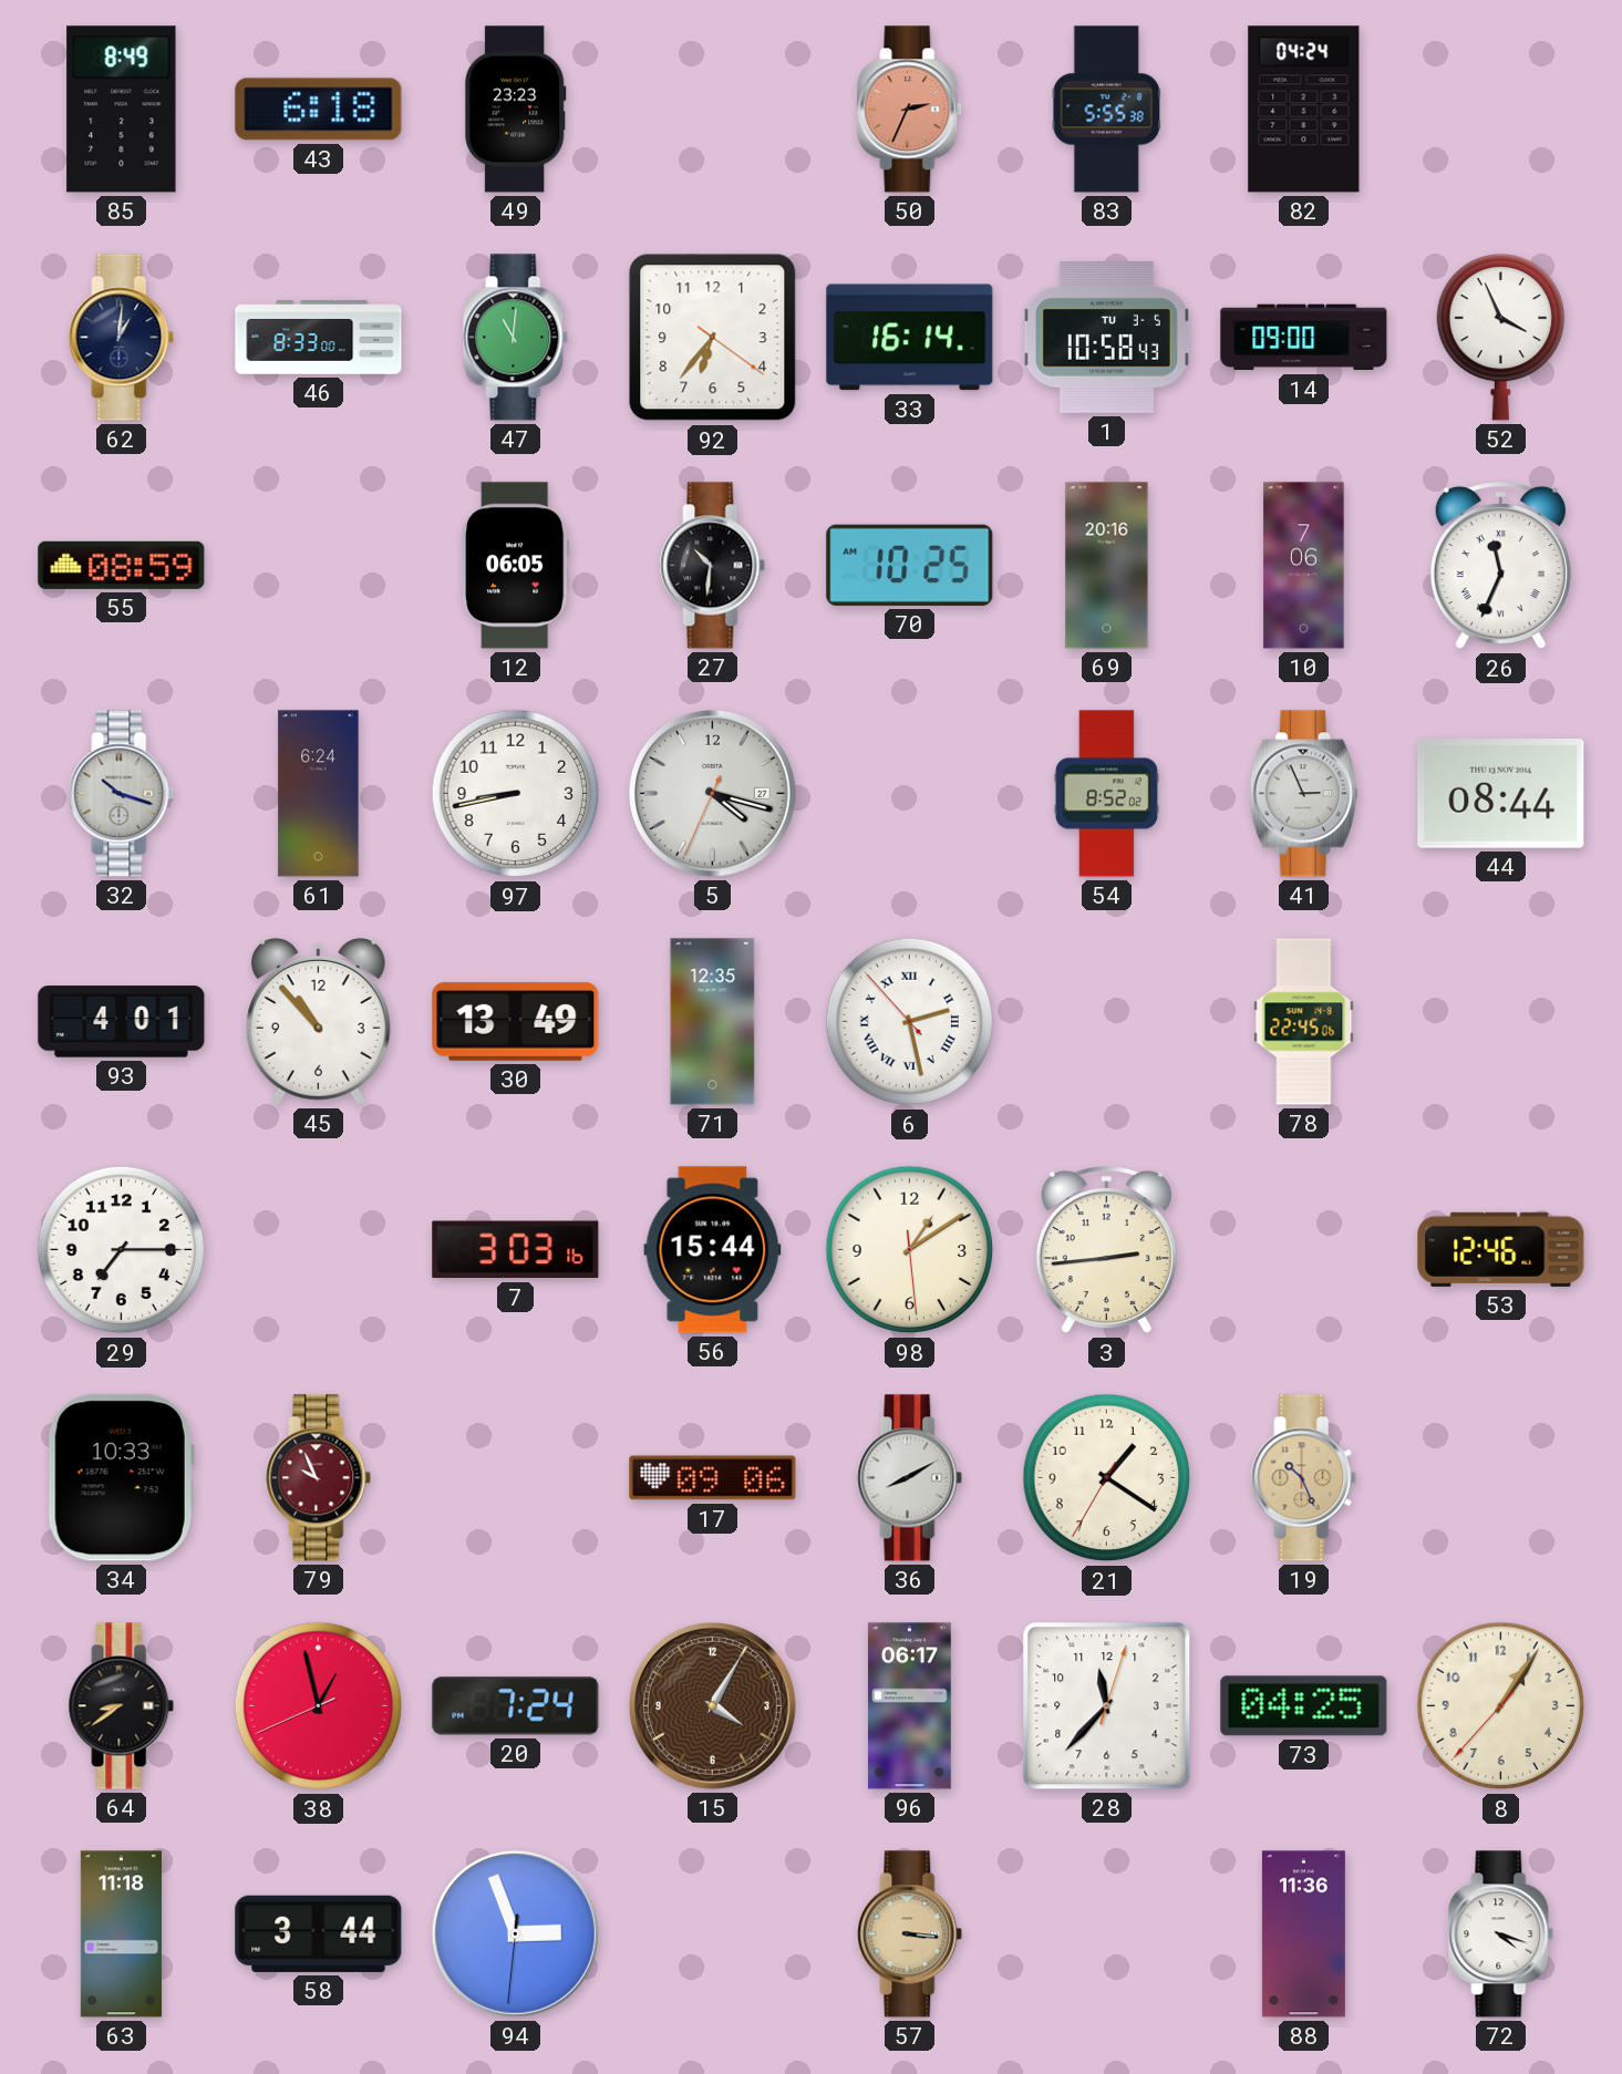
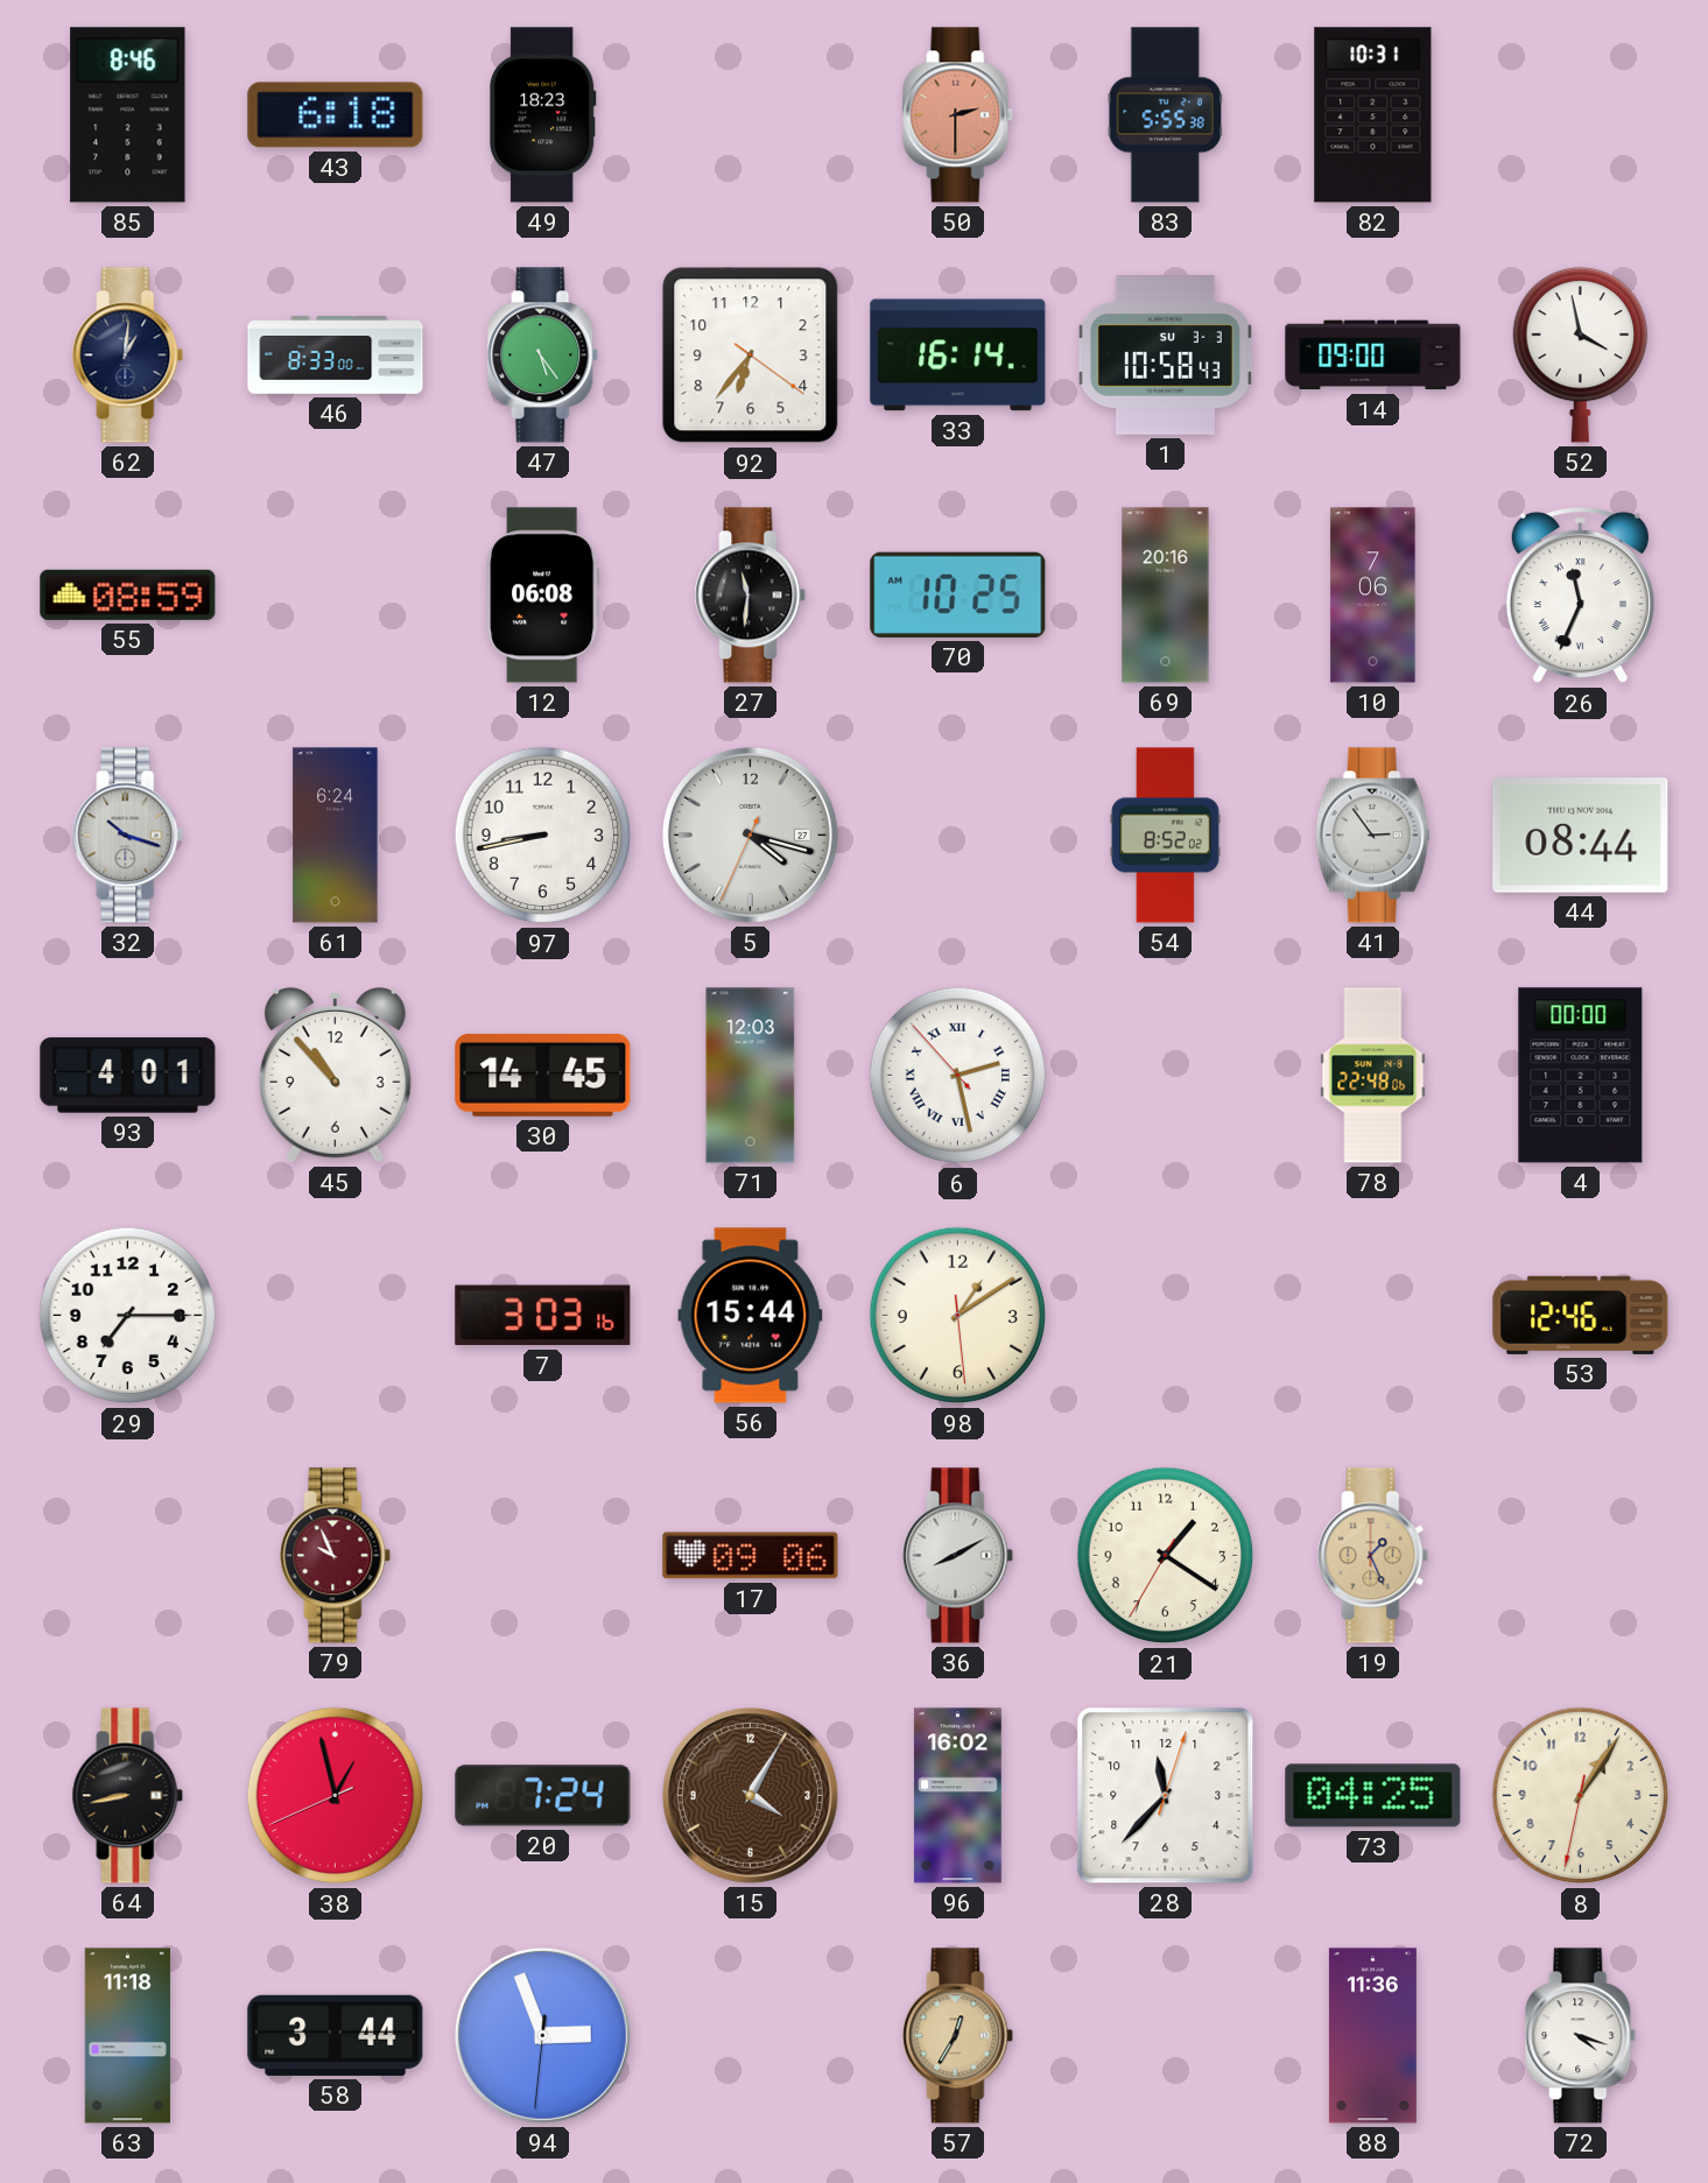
85: 8:49 -> 8:46 (128, 115)
49: 23:23 -> 18:23 (543, 115)
50: 2:34 -> 2:30 (958, 115)
82: 04:24 -> 10:31 (1373, 115)
47: 11:01 -> 5:24 (543, 355)
1 date: TU 3-5 -> SU 3-3 (1165, 355)
52: 3:56 -> 3:58 (1580, 354)
12: 06:05 -> 06:08 (543, 596)
27: 10:31 -> 11:31 (751, 596)
41: 2:56 -> 2:54 (1372, 836)
30: 13:49 -> 14:45 (543, 1075)
71: 12:35 -> 12:03 (751, 1076)
78: 22:45 -> 22:48 (1373, 1076)
4: none -> 00:00 (1581, 1076)
3: 2:44 -> none (1106, 1250)
34: 10:33 -> none (121, 1478)
19: 10:26 -> 1:26 (1373, 1556)
64: 8:39 -> 8:43 (128, 1796)
96: 06:17 -> 16:02 (957, 1796)
8: 1:05:37 -> 1:05:32 (1581, 1796)
57: 3:16 -> 12:35 (958, 2036)
